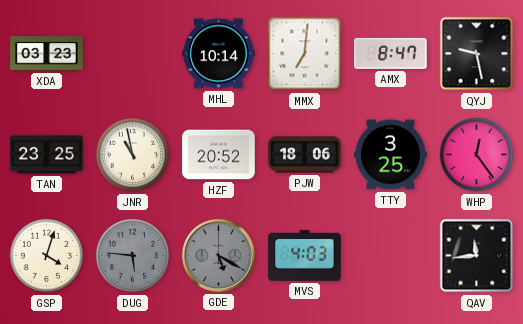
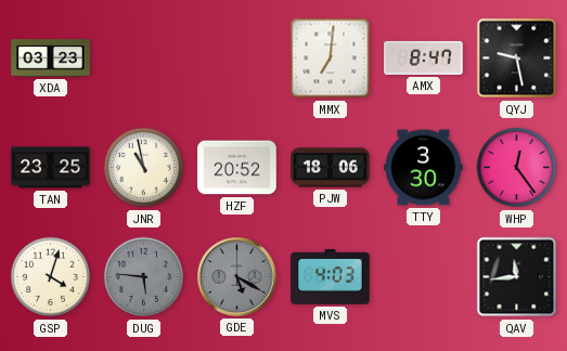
MHL: 10:14 -> none (219, 54)
TTY: 3:25 -> 3:30 (424, 168)
